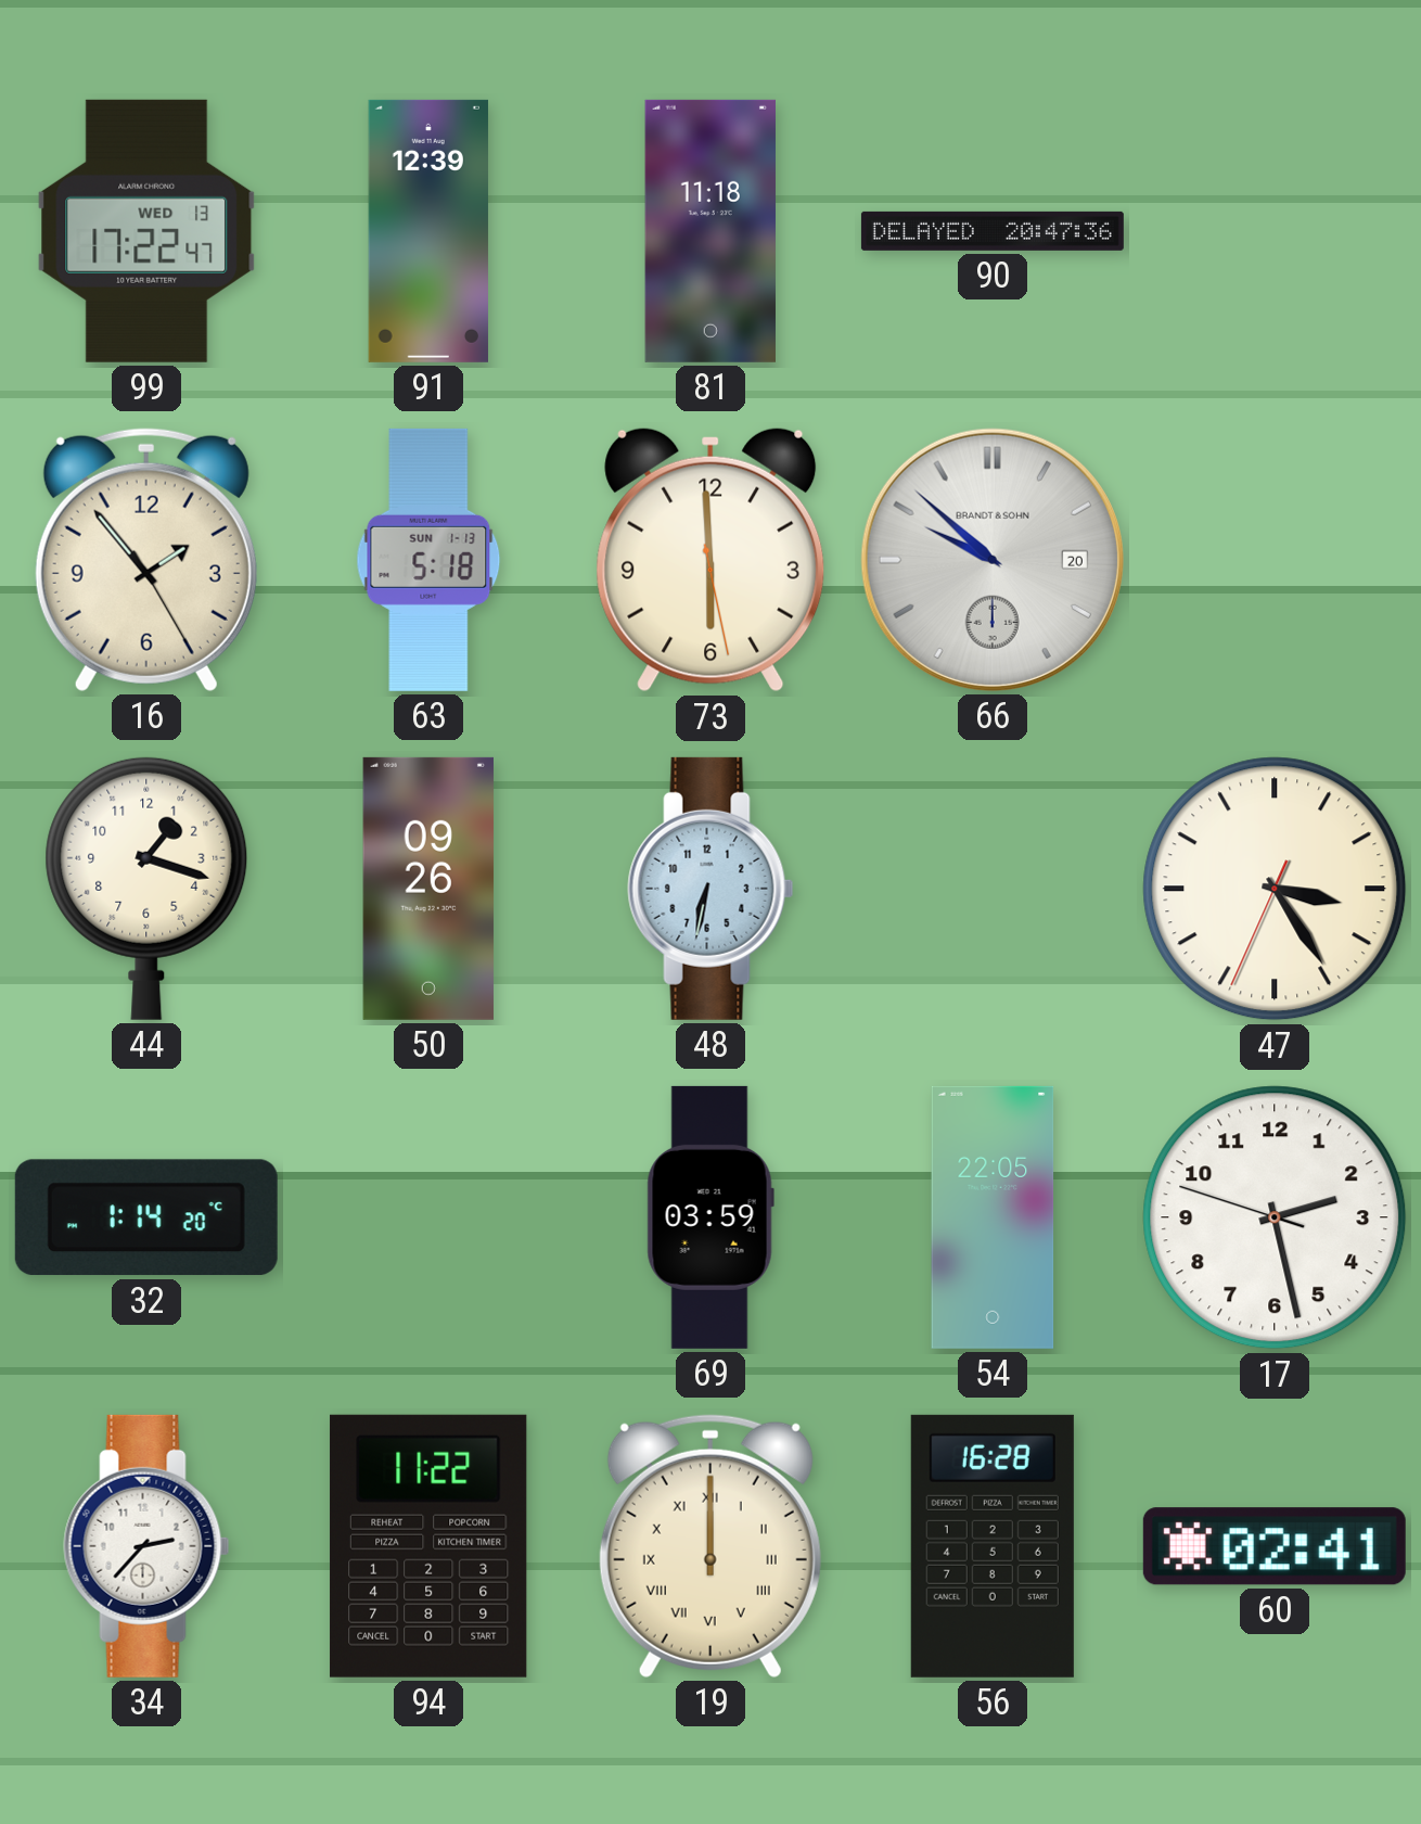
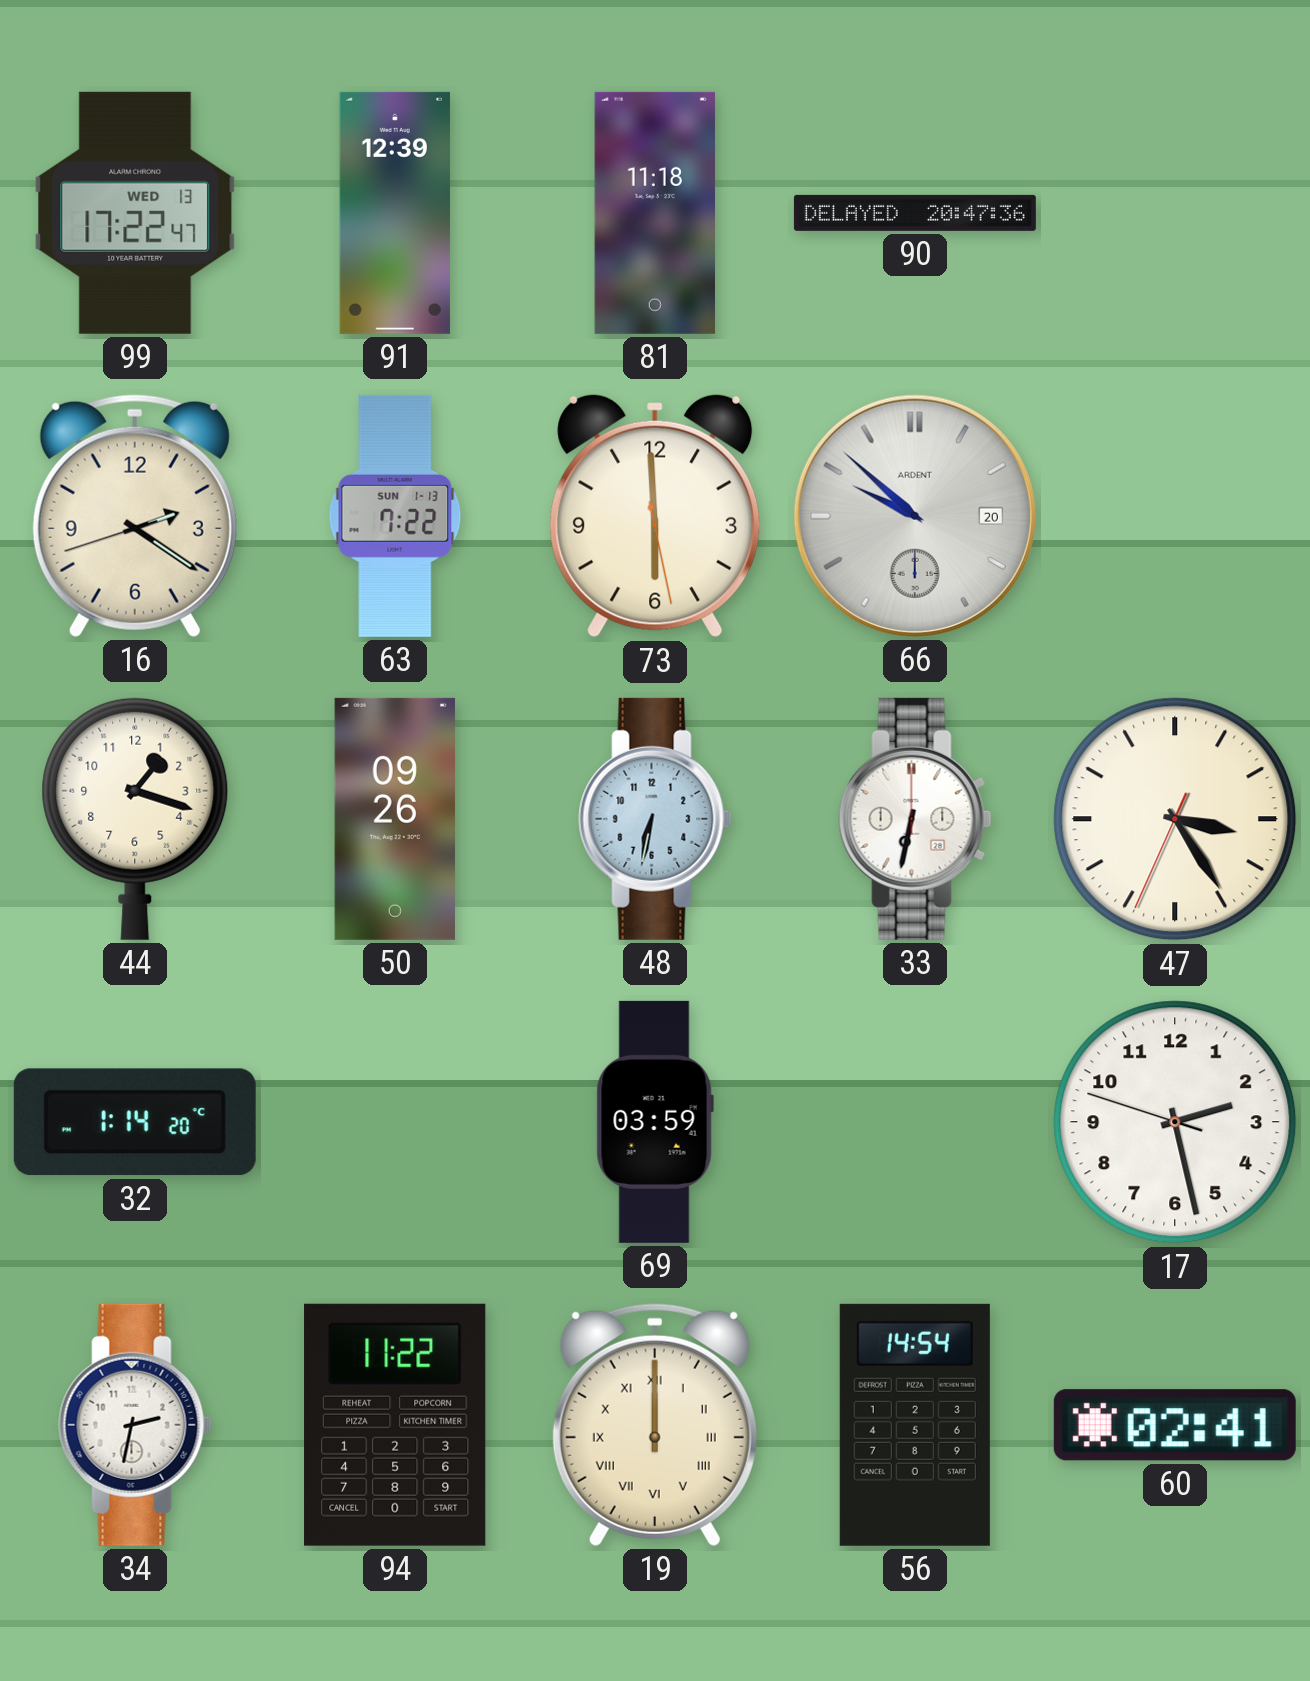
16: 1:53 -> 2:20 (135, 516)
63: 5:18 -> 7:22 (395, 516)
66 brand: BRANDT & SOHN -> ARDENT (915, 516)
33: none -> 6:32 (915, 819)
54: 22:05 -> none (993, 1217)
34: 2:37 -> 2:32 (135, 1425)
56: 16:28 -> 14:54 (915, 1425)
